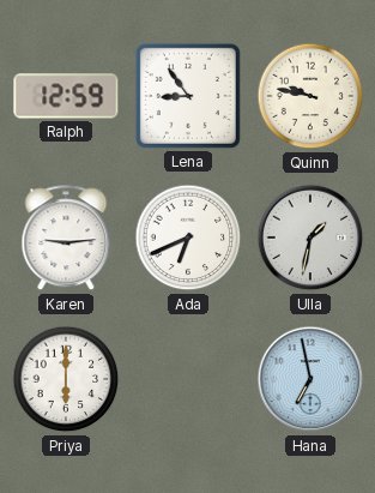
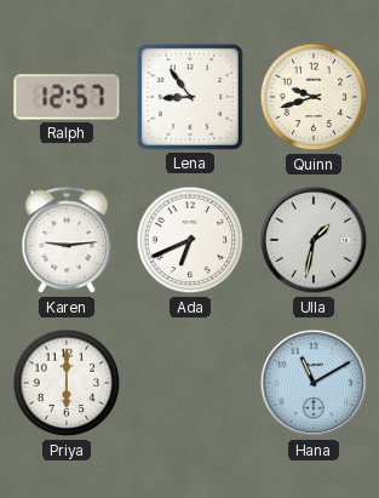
Ralph: 12:59 -> 12:57 (67, 97)
Quinn: 9:47 -> 9:42 (314, 97)
Hana: 6:58 -> 11:10 (314, 383)
